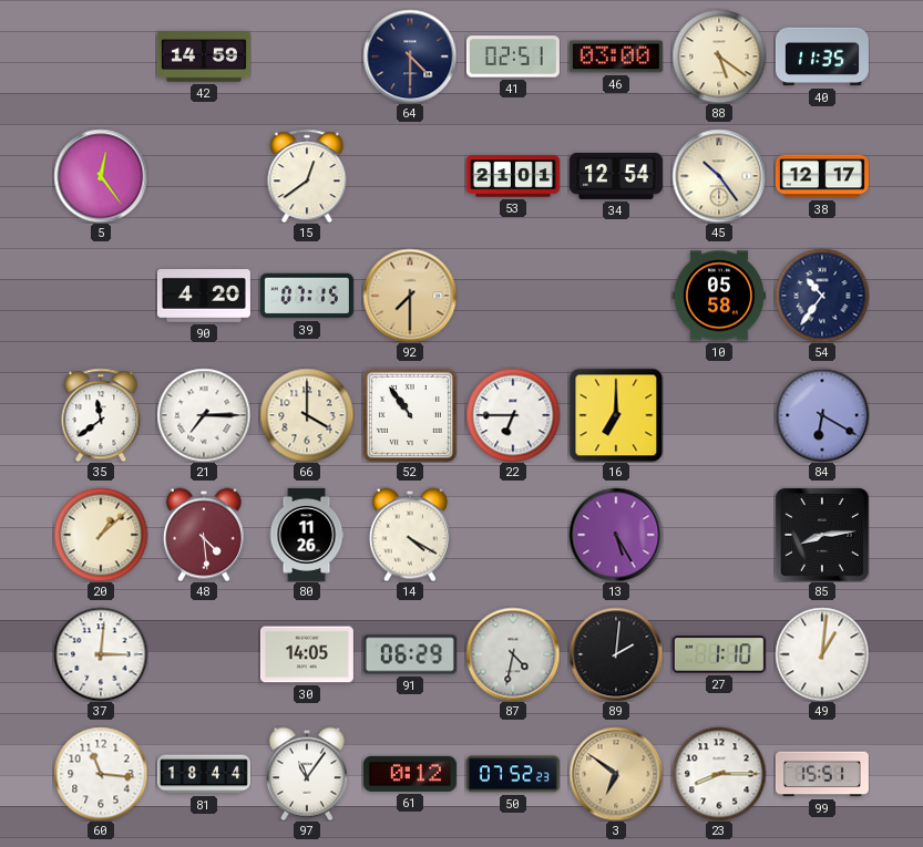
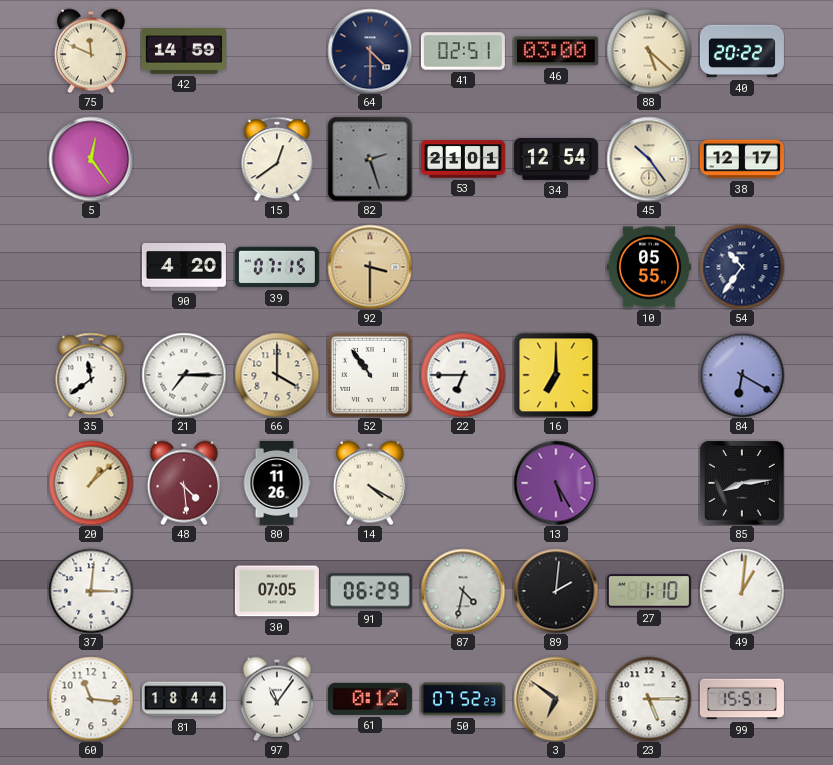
75: none -> 11:49 (91, 51)
88: 5:21 -> 5:22 (649, 51)
40: 11:35 -> 20:22 (742, 51)
82: none -> 2:27 (370, 159)
92: 7:30 -> 3:30 (370, 267)
10: 05:58 -> 05:55 (649, 267)
30: 14:05 -> 07:05 (277, 591)
23: 8:15 -> 5:15 (649, 699)
